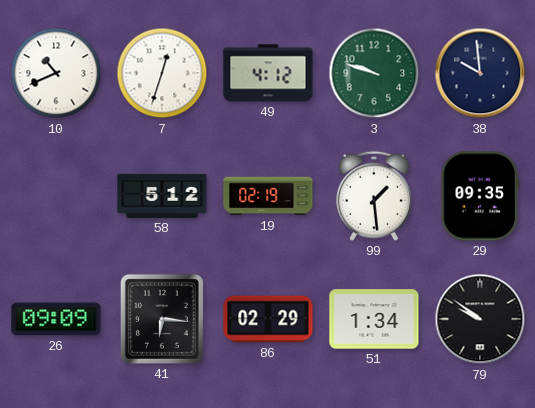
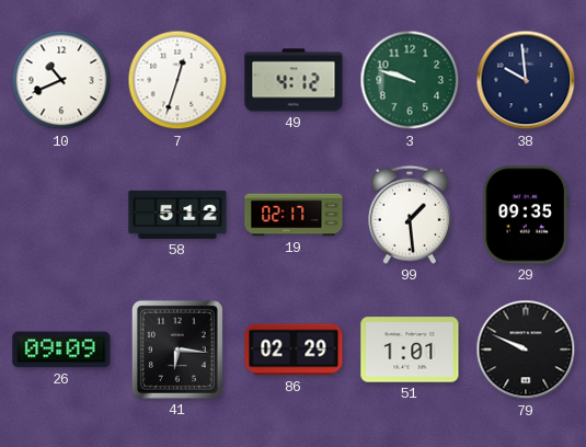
19: 02:19 -> 02:17 (294, 215)
51: 1:34 -> 1:01 (410, 349)
79: 9:51 -> 9:49 (526, 349)
